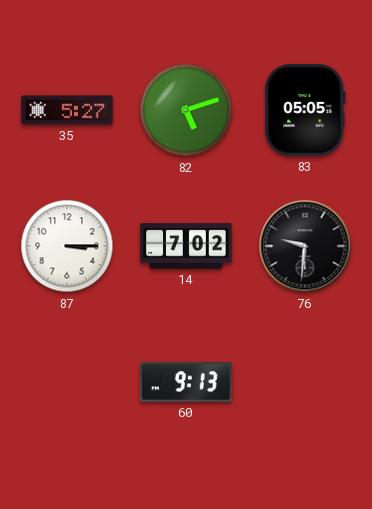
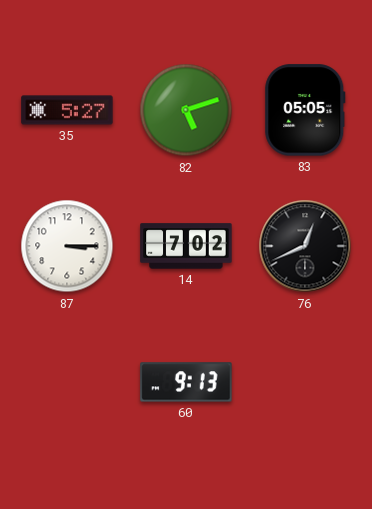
76: 9:31 -> 12:41 (305, 246)
